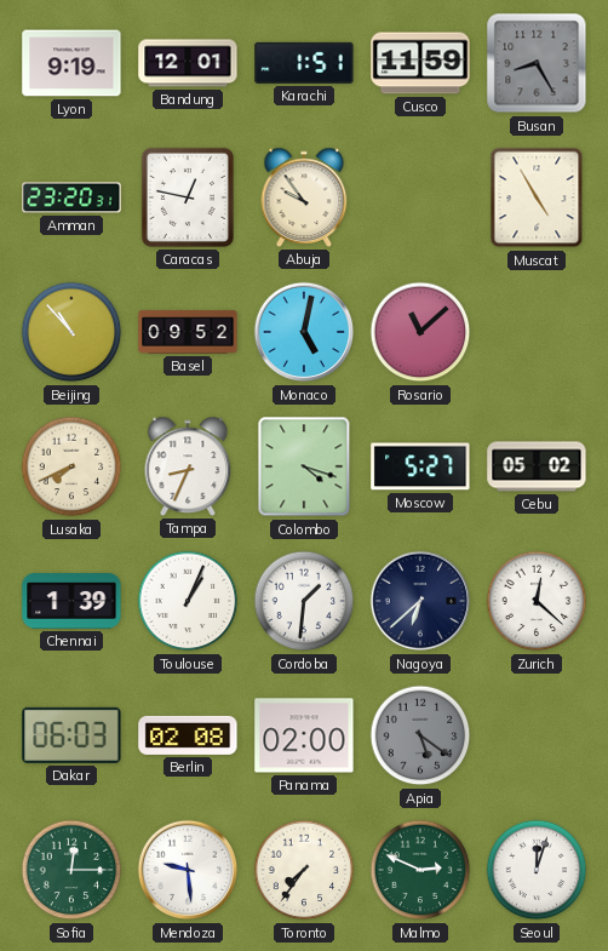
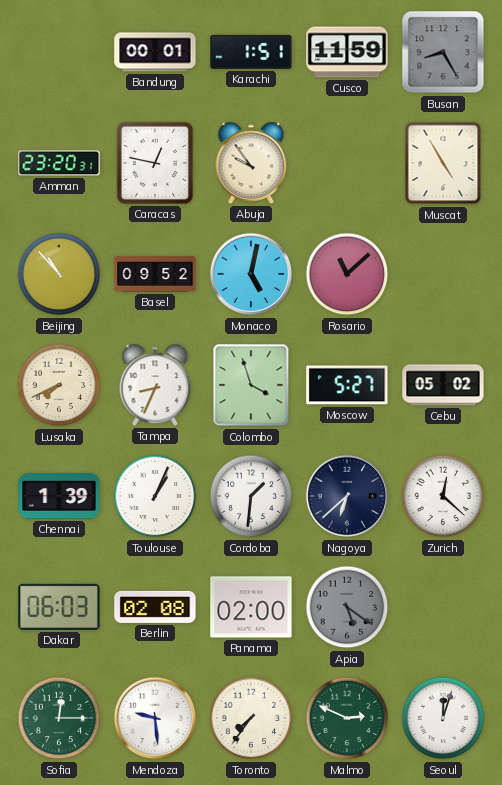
Lyon: 9:19 -> none (71, 63)
Bandung: 12:01 -> 00:01 (155, 52)
Colombo: 4:18 -> 3:57 (251, 385)
